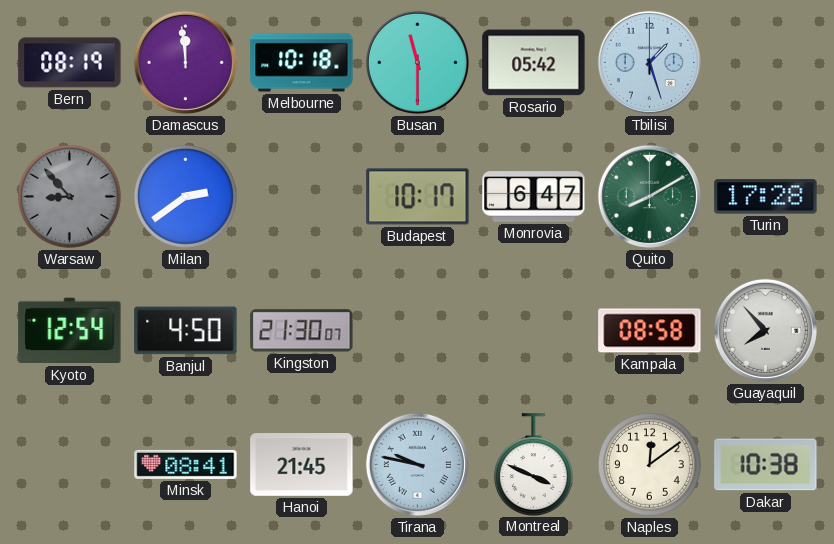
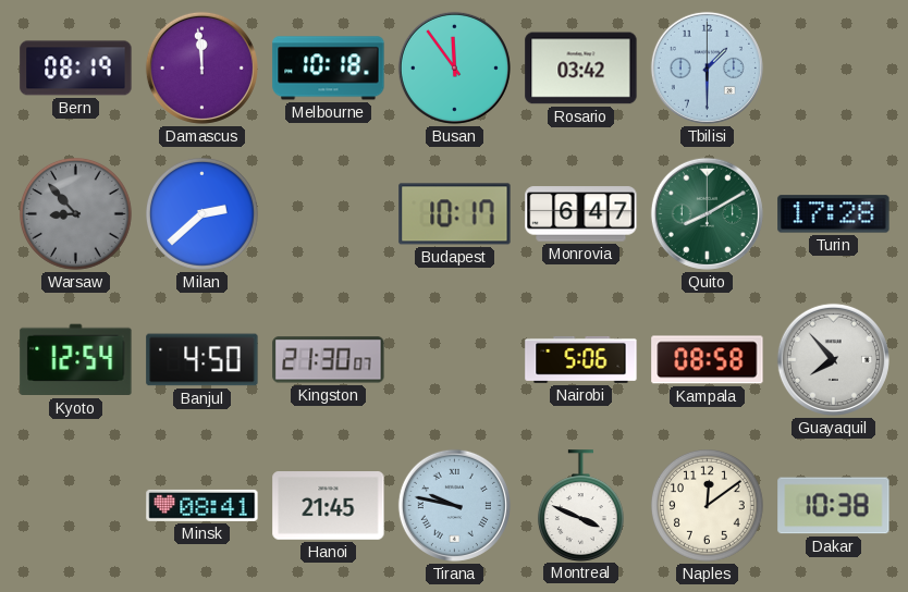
Busan: 11:30 -> 11:54 (454, 67)
Rosario: 05:42 -> 03:42 (581, 69)
Tbilisi: 1:27 -> 1:30 (707, 67)
Milan: 2:39 -> 2:38 (203, 214)
Nairobi: none -> 5:06 (581, 359)
